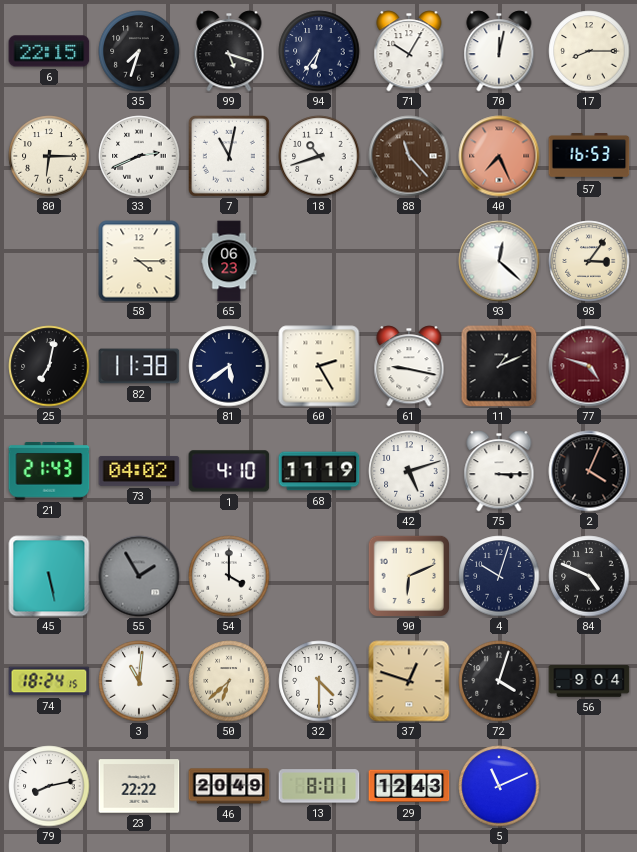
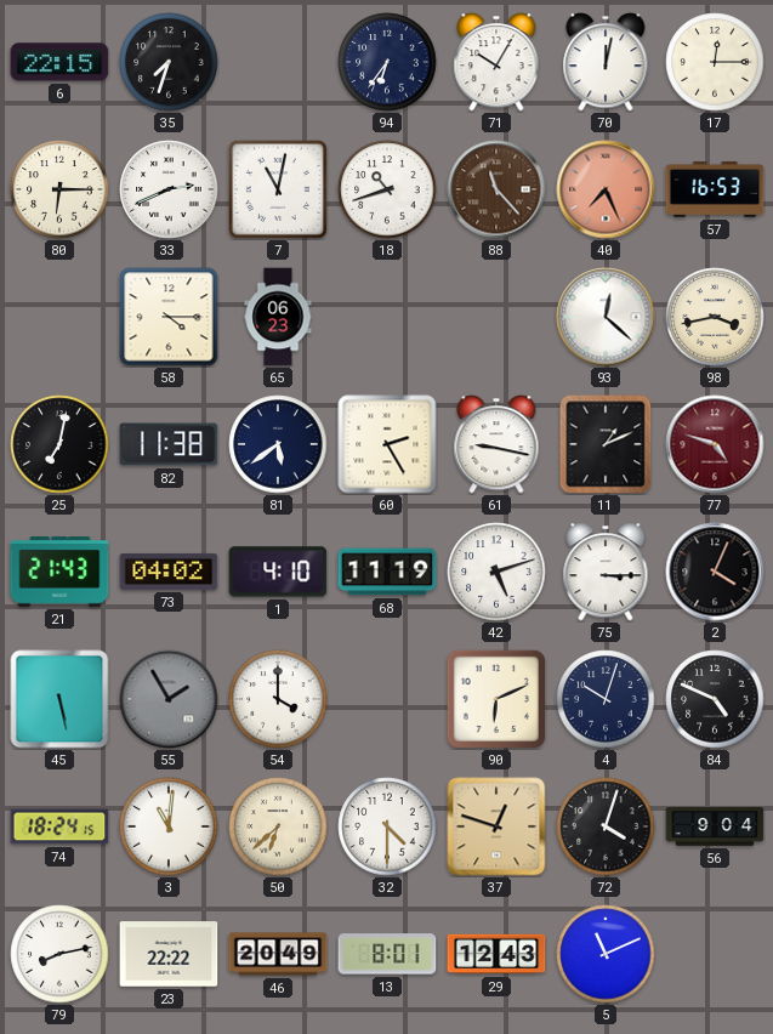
99: 5:18 -> none (229, 51)
17: 8:15 -> 12:15 (715, 62)
98: 3:06 -> 3:43 (715, 317)
